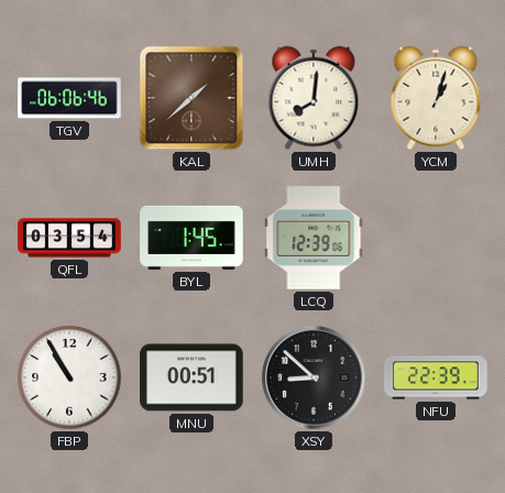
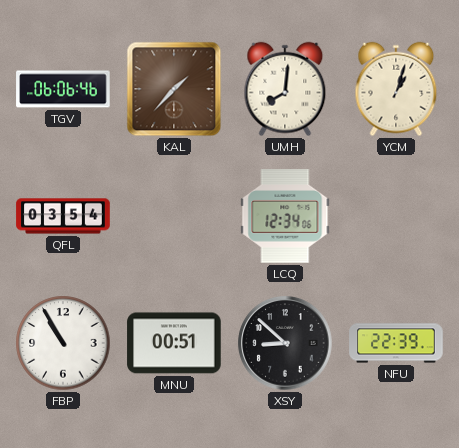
KAL: 1:38 -> 1:37 (174, 89)
BYL: 1:45 -> none (191, 238)
LCQ: 12:39 -> 12:34 (285, 216)
